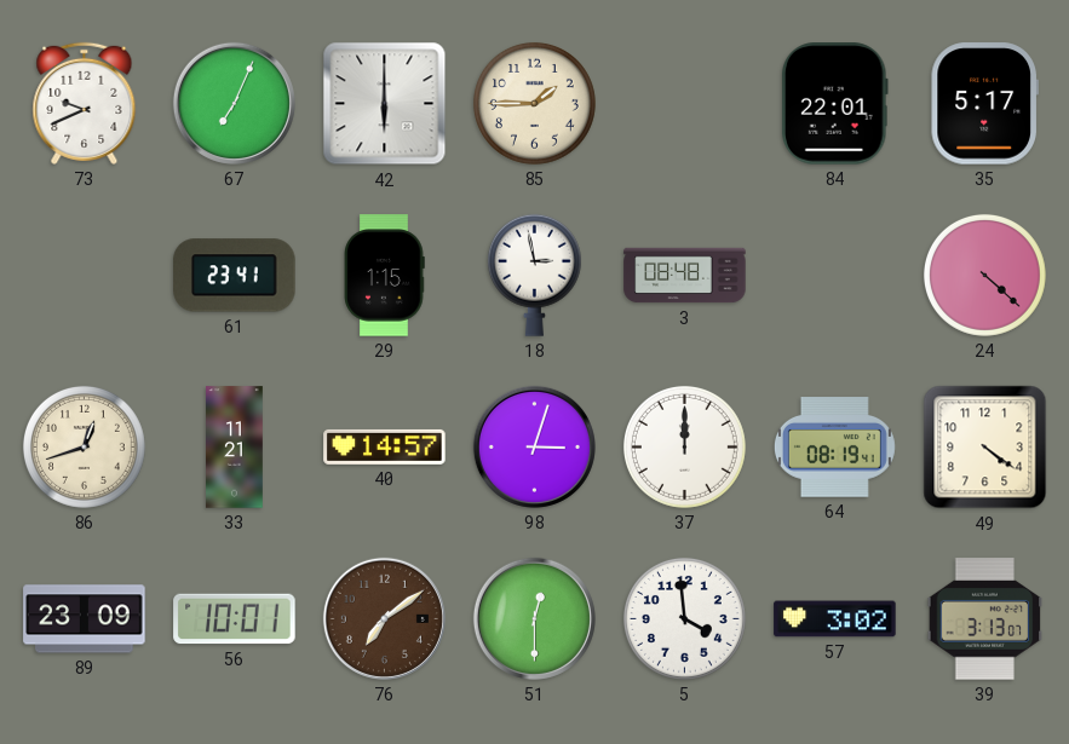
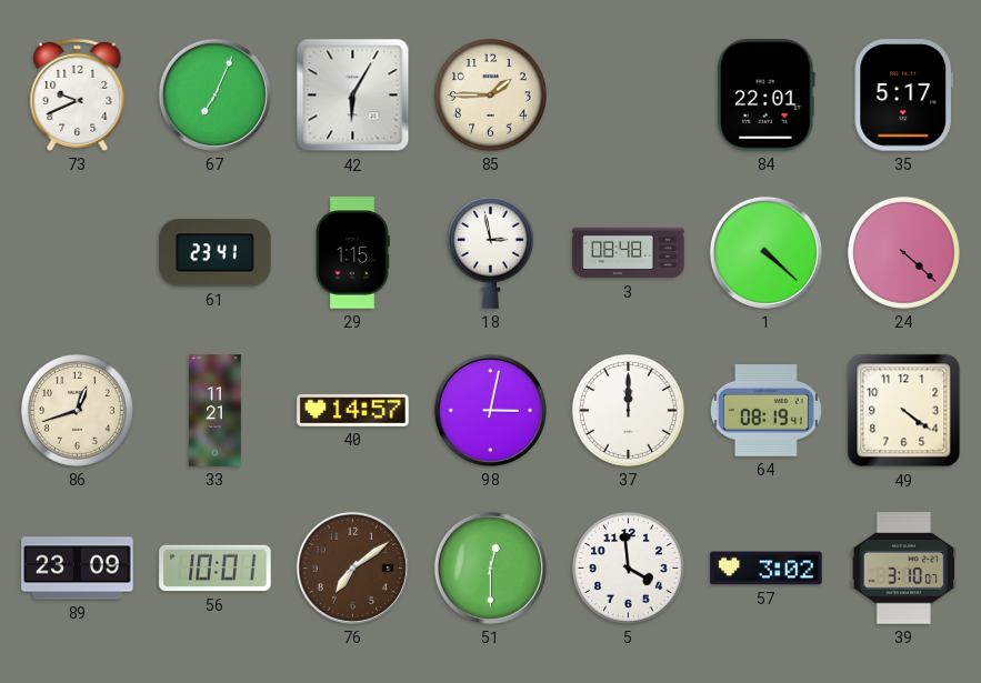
42: 6:00 -> 6:05 (353, 96)
1: none -> 4:22 (765, 252)
98: 3:03 -> 3:02 (490, 410)
39: 3:13 -> 3:10 (904, 569)
